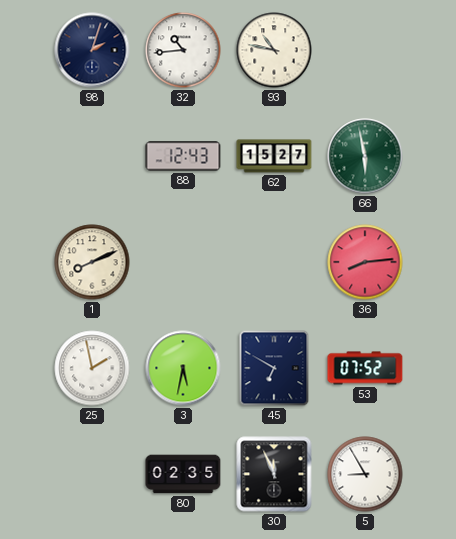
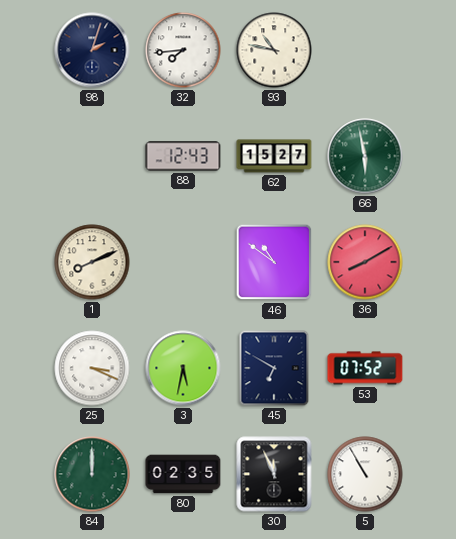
32: 10:44 -> 7:44 (183, 50)
46: none -> 10:51 (274, 262)
36: 8:14 -> 8:10 (365, 262)
25: 1:58 -> 3:19 (92, 368)
84: none -> 12:00 (92, 474)
5: 8:55 -> 10:55 (365, 474)
